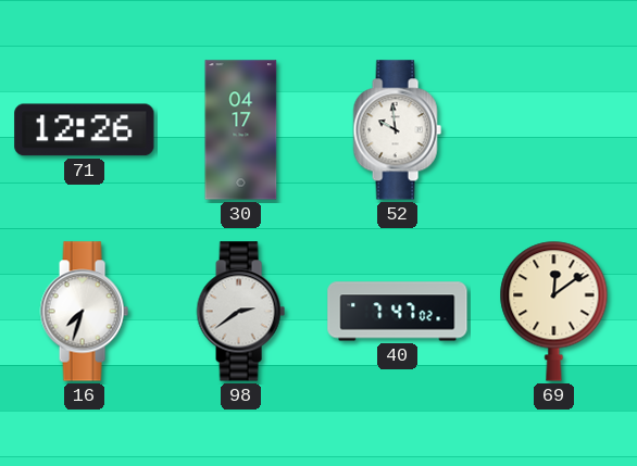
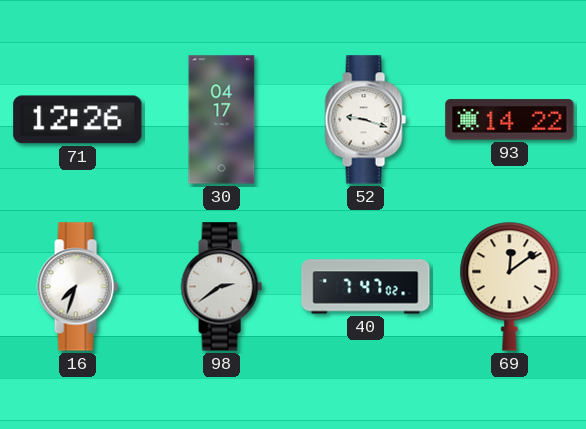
52: 9:59 -> 9:18 (365, 120)
93: none -> 14:22 (510, 120)
